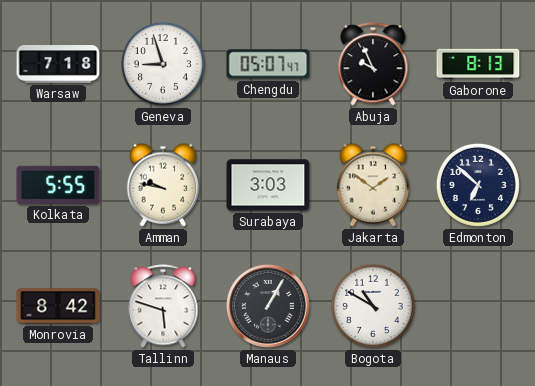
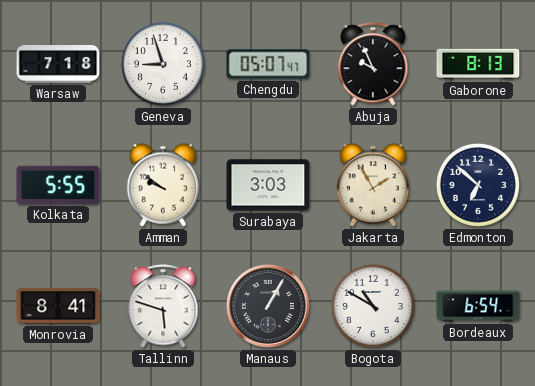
Amman: 9:47 -> 9:51 (163, 185)
Jakarta: 1:51 -> 1:55 (373, 185)
Monrovia: 8:42 -> 8:41 (58, 306)
Bordeaux: none -> 6:54 (478, 306)
